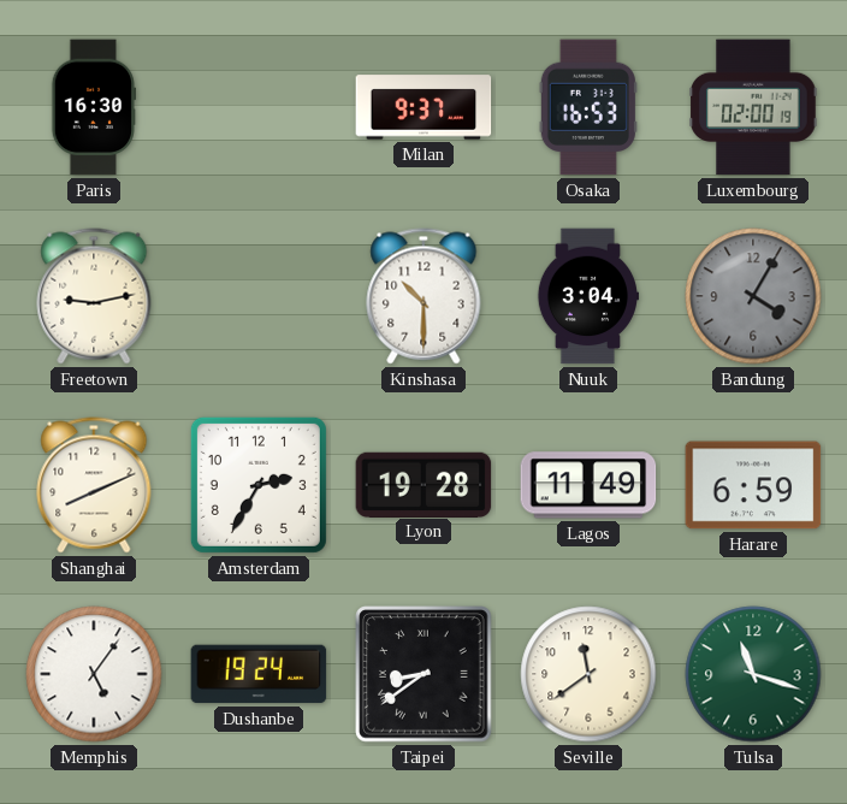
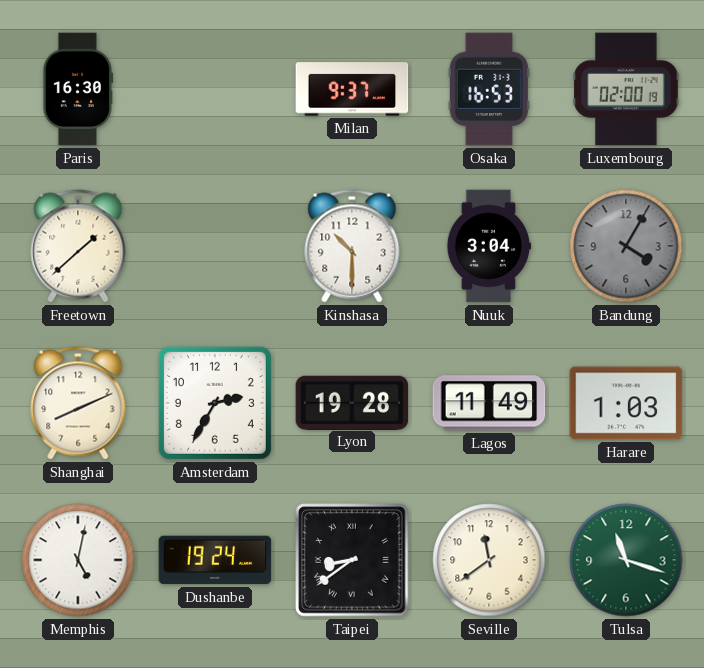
Freetown: 9:13 -> 1:38 (78, 246)
Harare: 6:59 -> 1:03 (626, 403)
Memphis: 5:06 -> 5:02 (78, 560)
